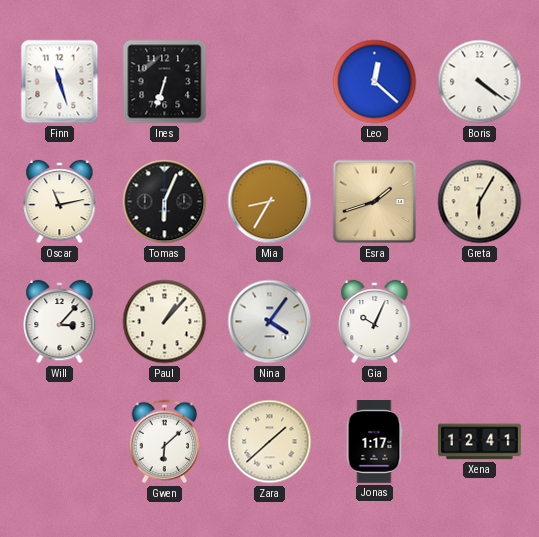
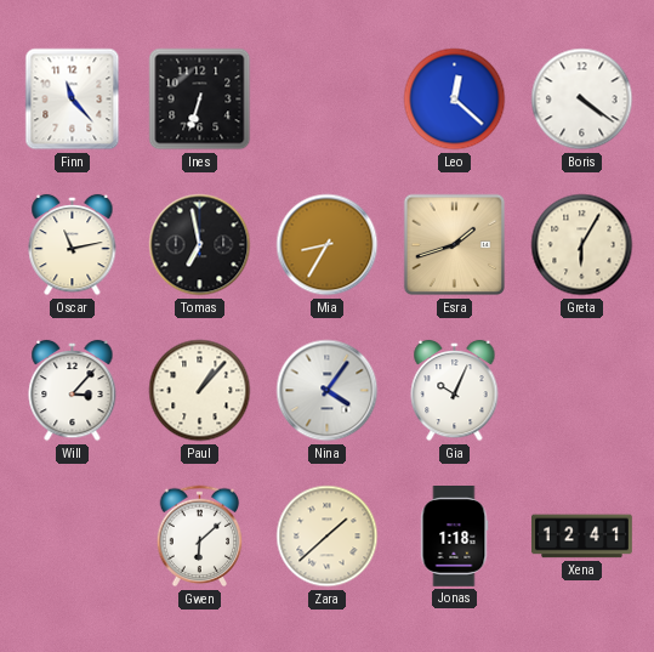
Finn: 11:27 -> 11:23 (73, 100)
Tomas: 6:04 -> 6:58 (200, 245)
Jonas: 1:17 -> 1:18 (454, 537)
